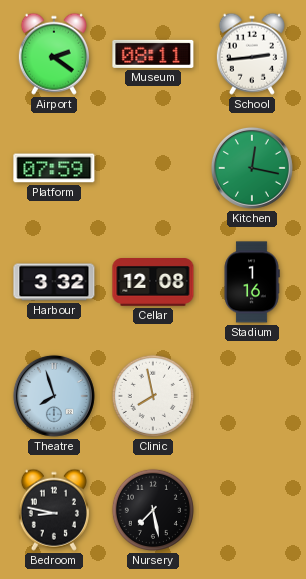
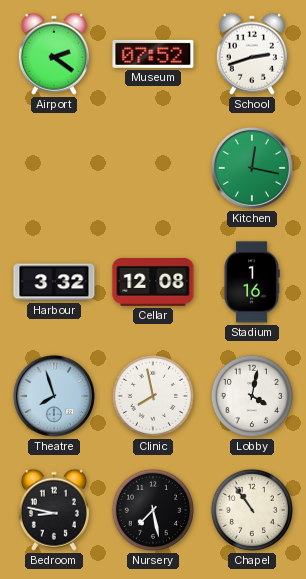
Museum: 08:11 -> 07:52 (153, 54)
School: 2:44 -> 2:42 (252, 54)
Platform: 07:59 -> none (54, 168)
Lobby: none -> 4:02 (252, 396)
Chapel: none -> 10:54 (252, 510)
